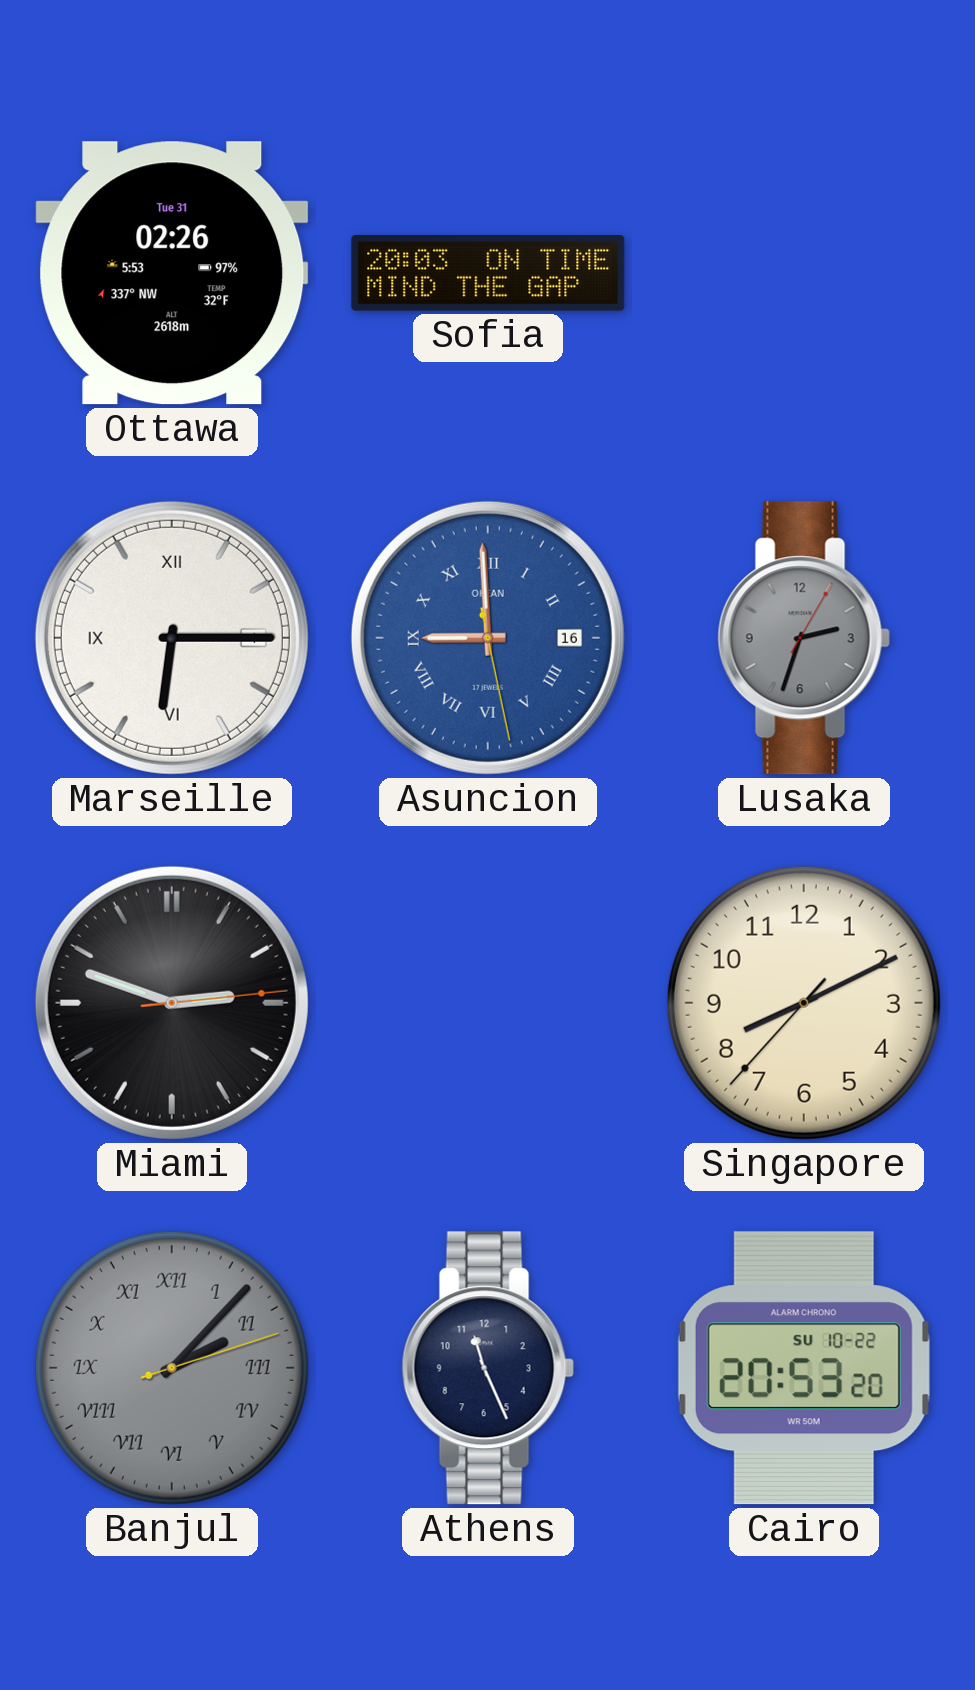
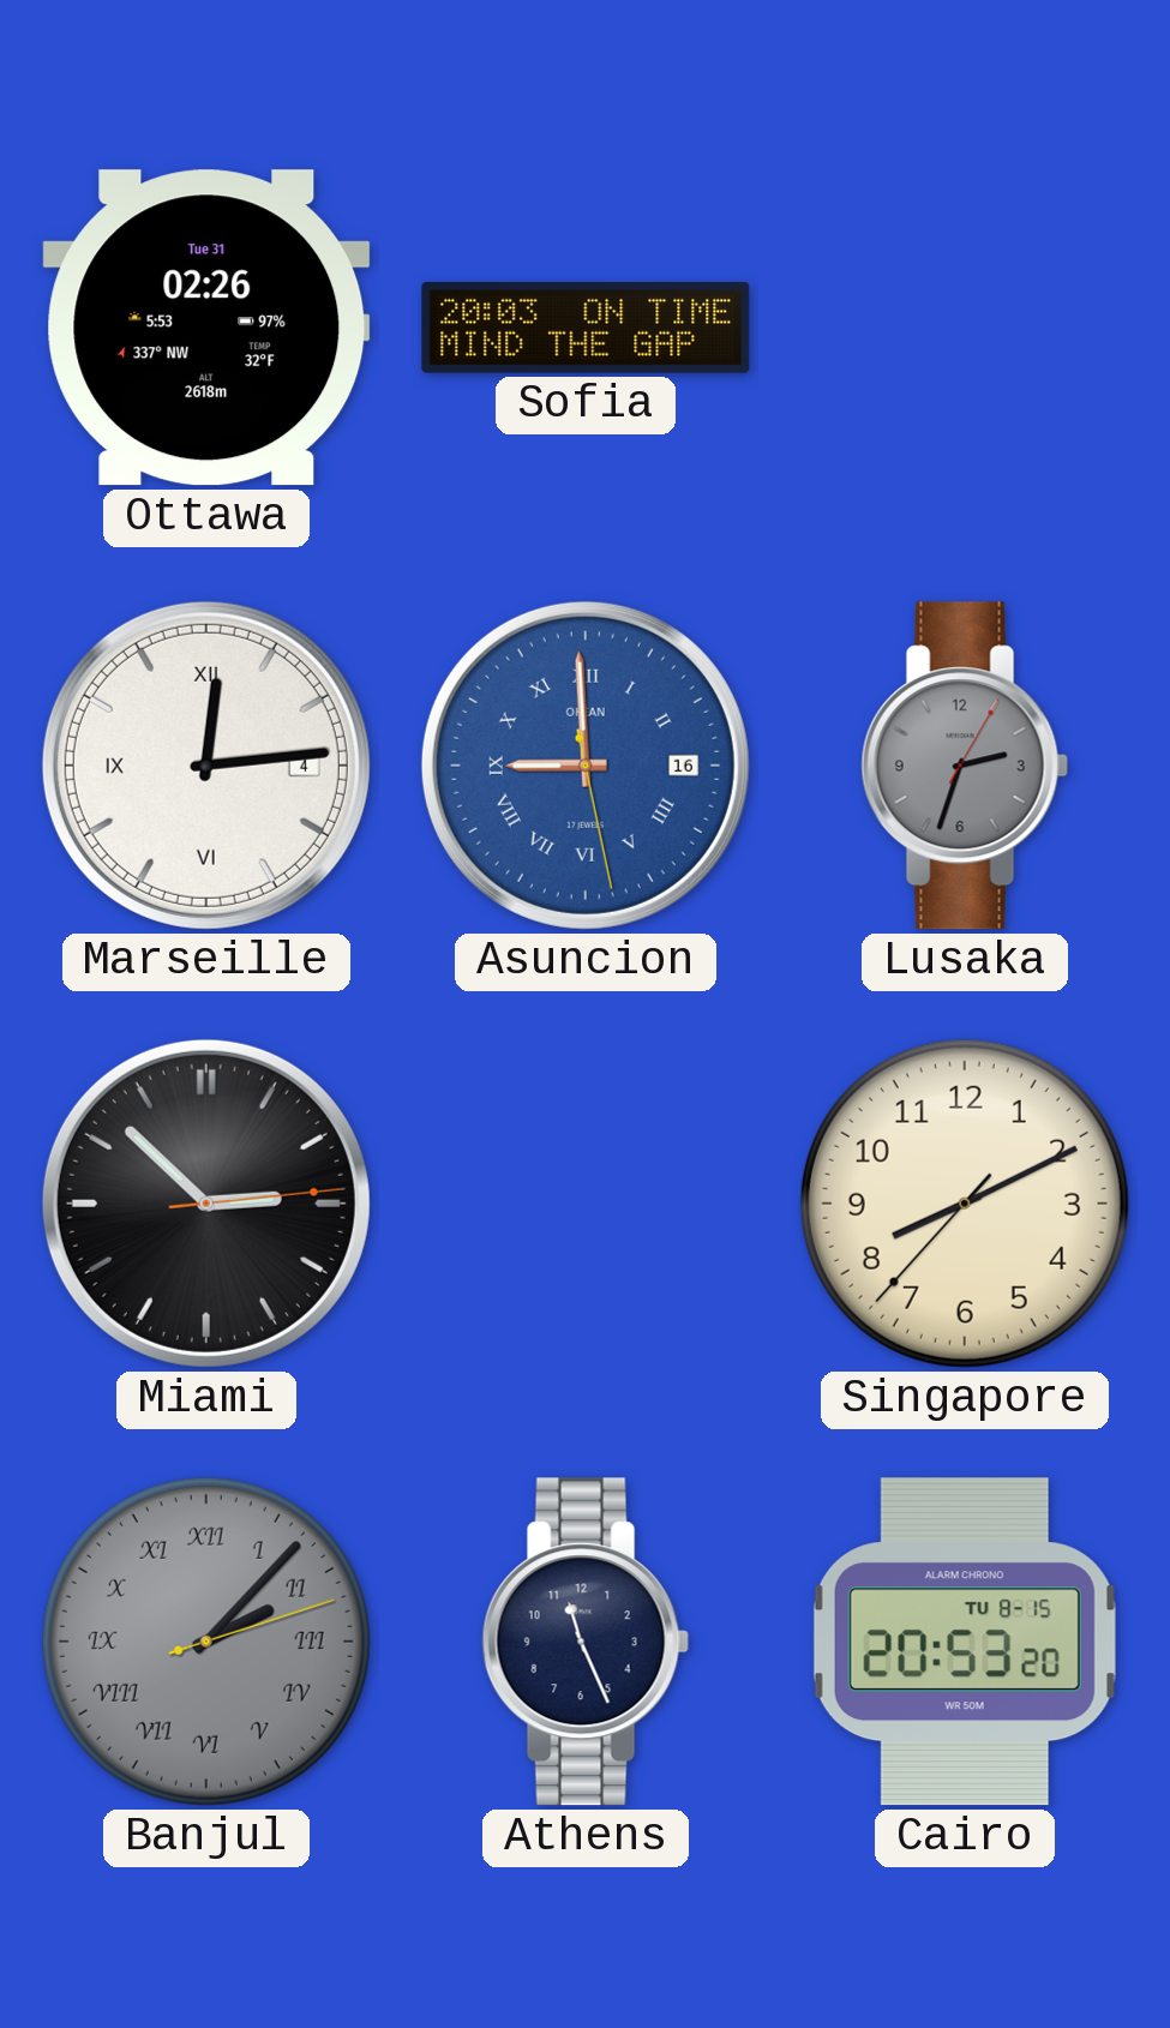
Marseille: 6:15 -> 12:14 (206, 766)
Miami: 2:48 -> 2:52 (206, 1204)
Cairo date: SU 10-22 -> TU 8-15 (965, 1642)
